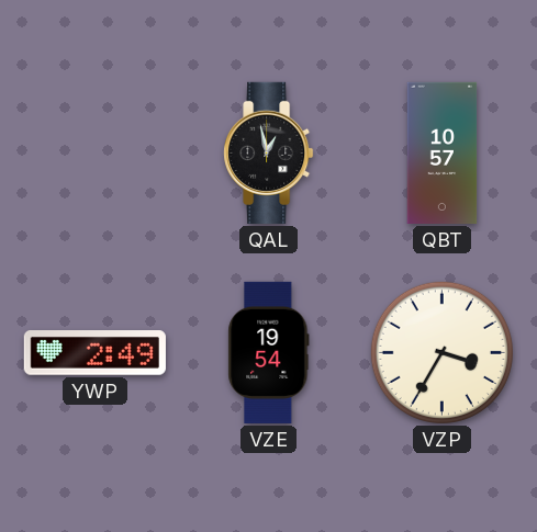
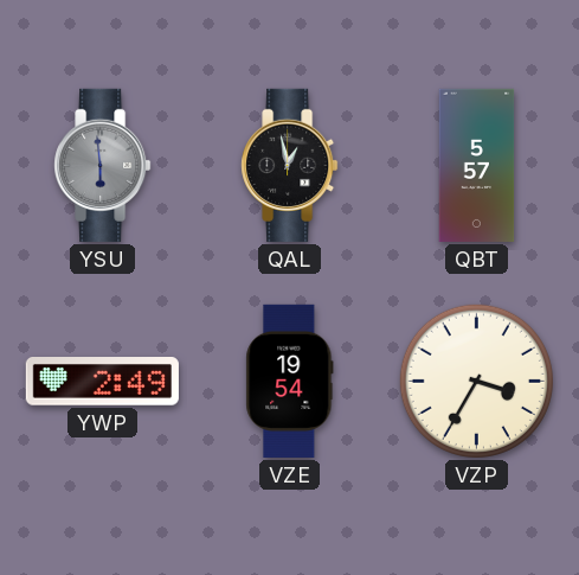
YSU: none -> 5:59 (103, 165)
QBT: 10:57 -> 5:57 (477, 165)
